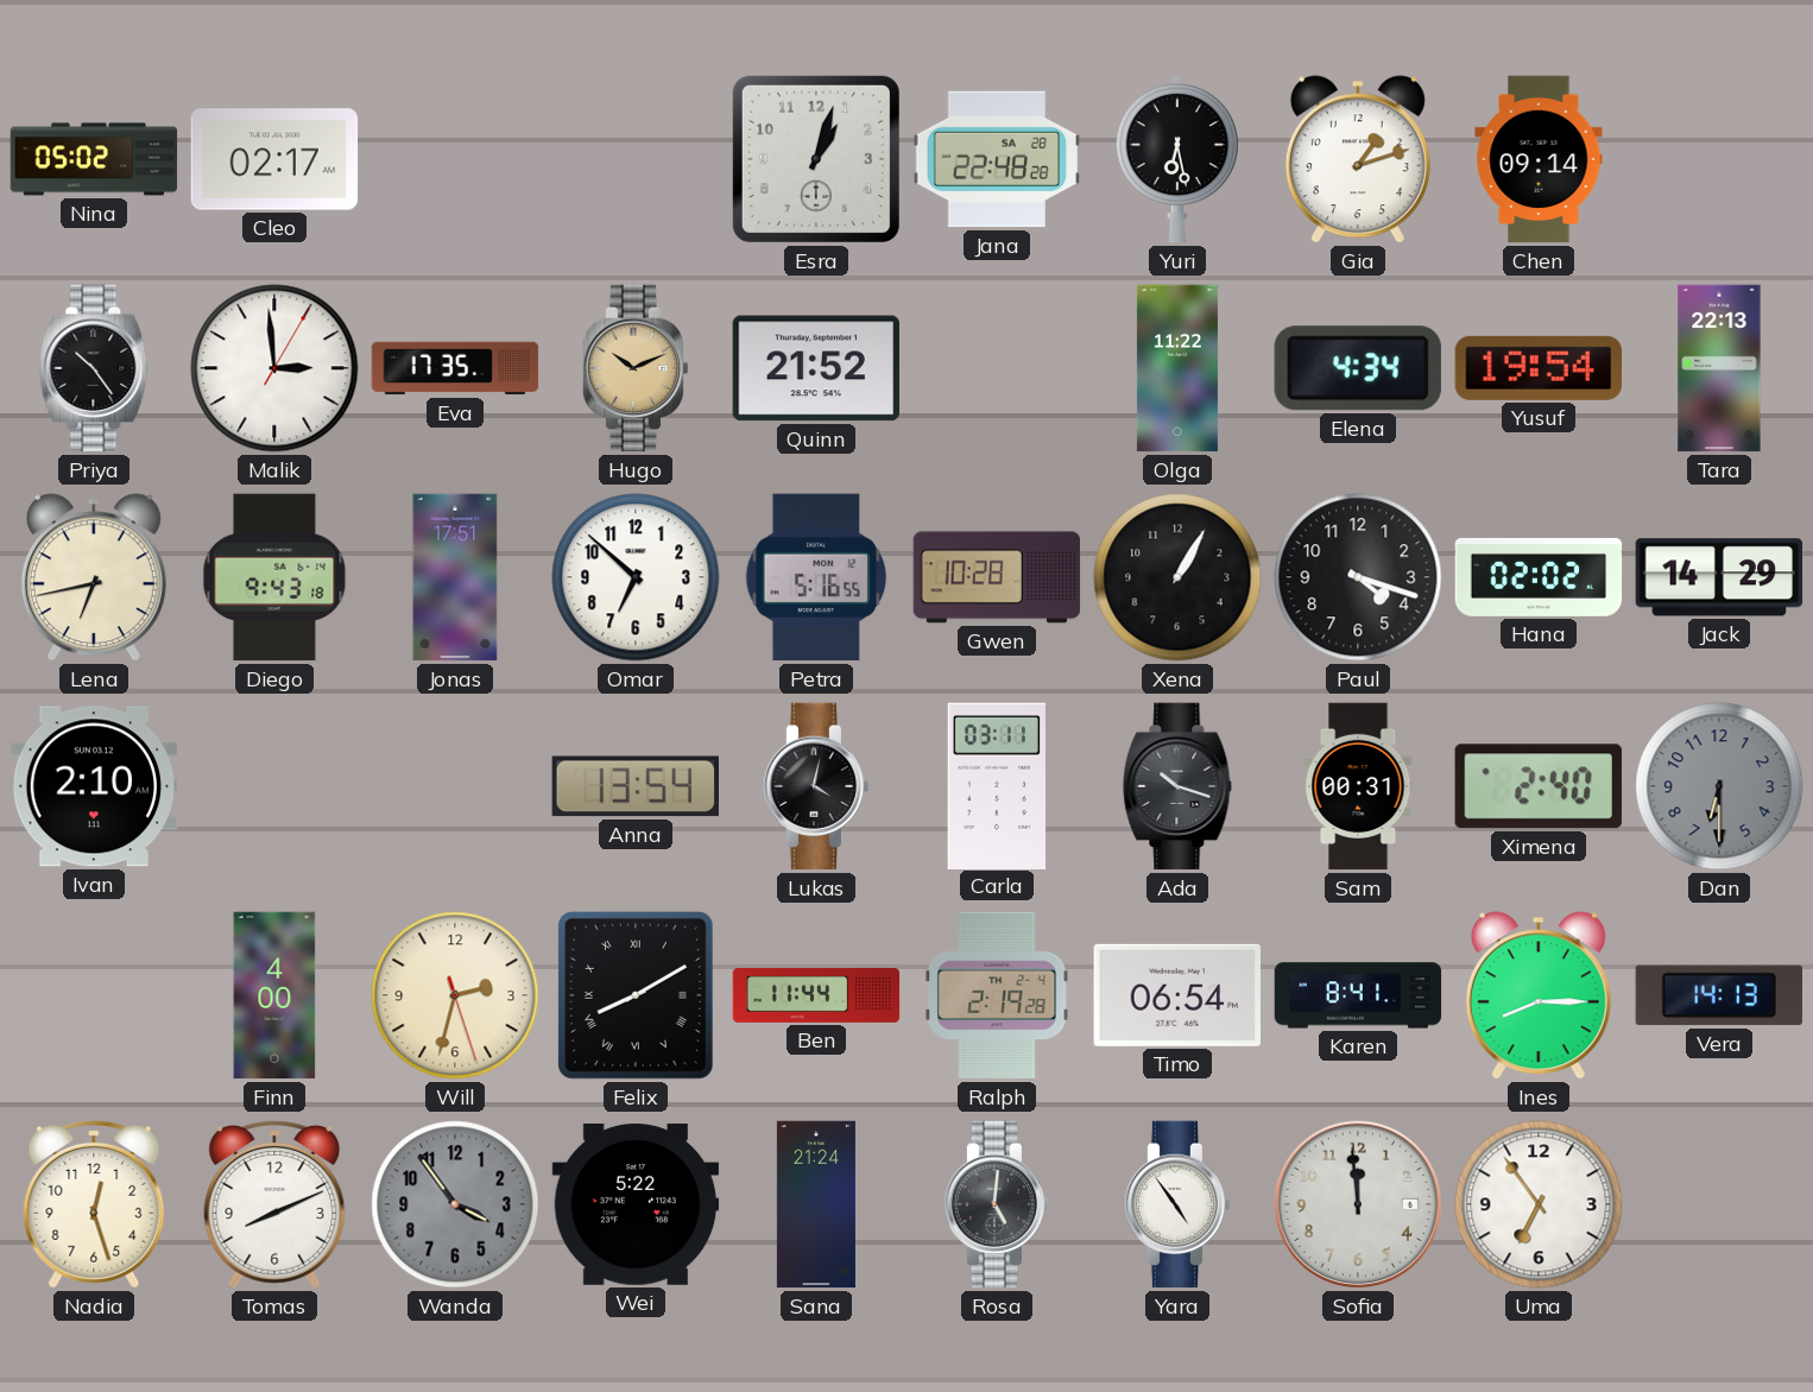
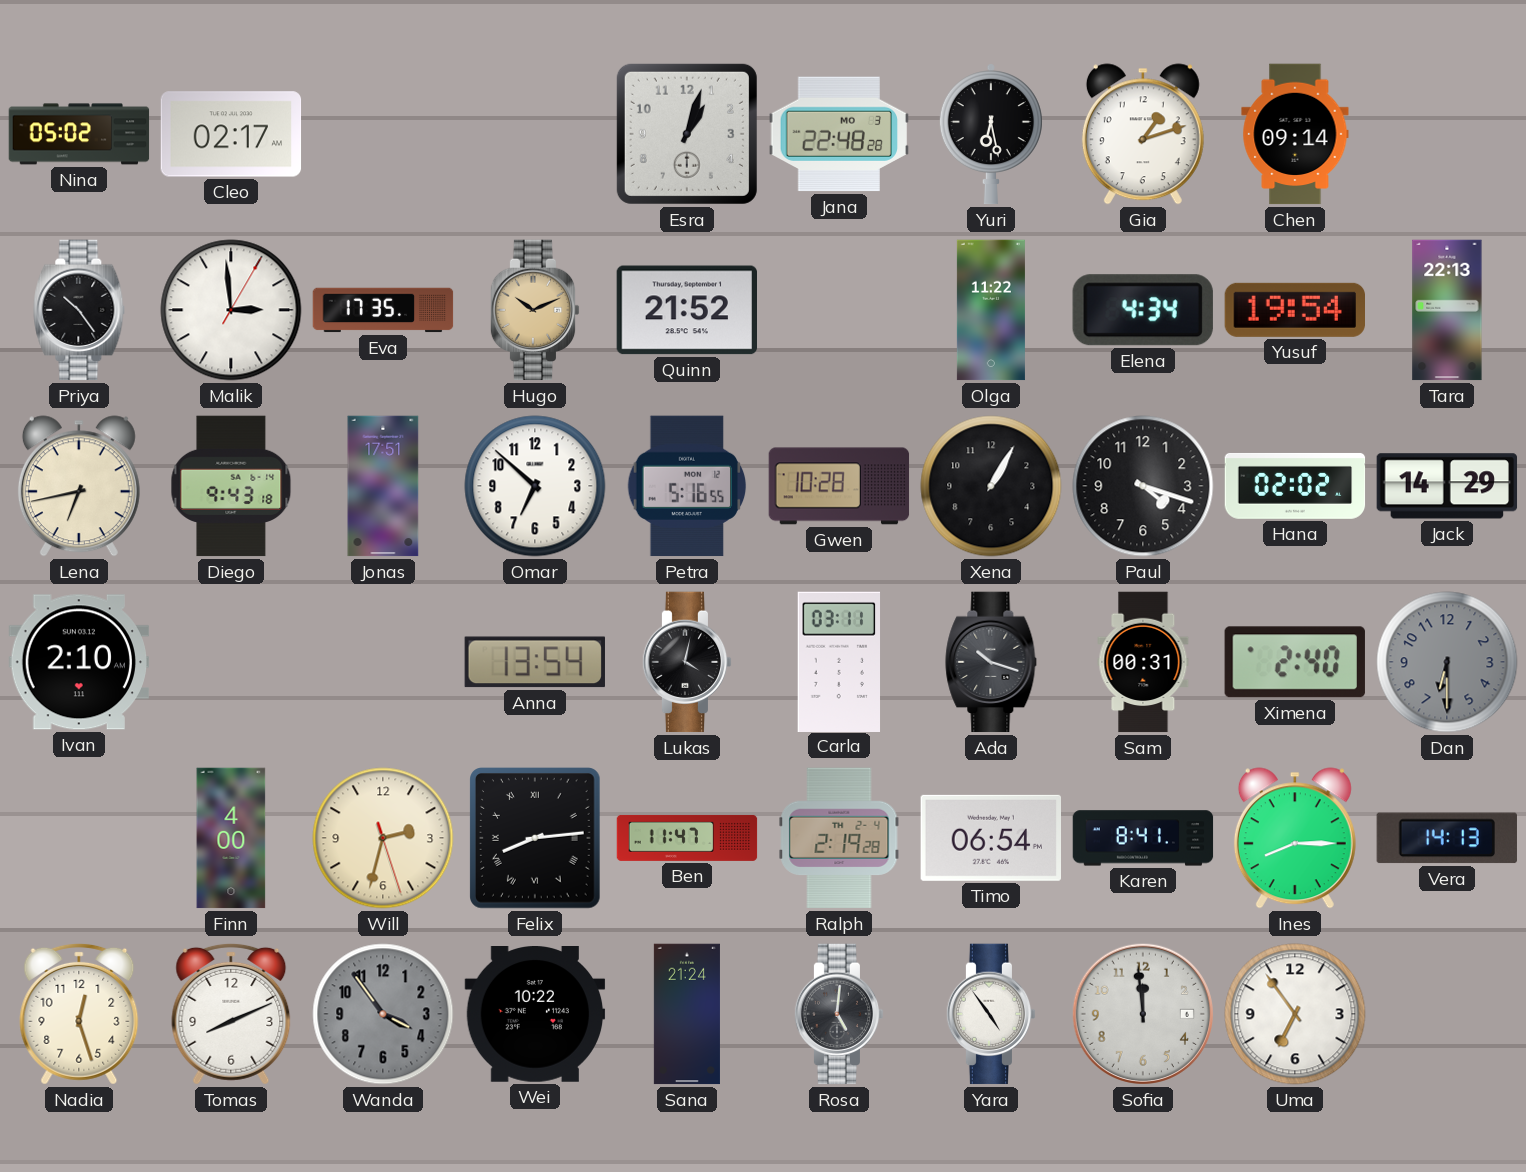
Jana date: SA 28 -> MO 3 (839, 134)
Felix: 8:10 -> 8:14 (536, 839)
Ben: 11:44 -> 11:47 (687, 838)
Wei: 5:22 -> 10:22 (535, 1015)
